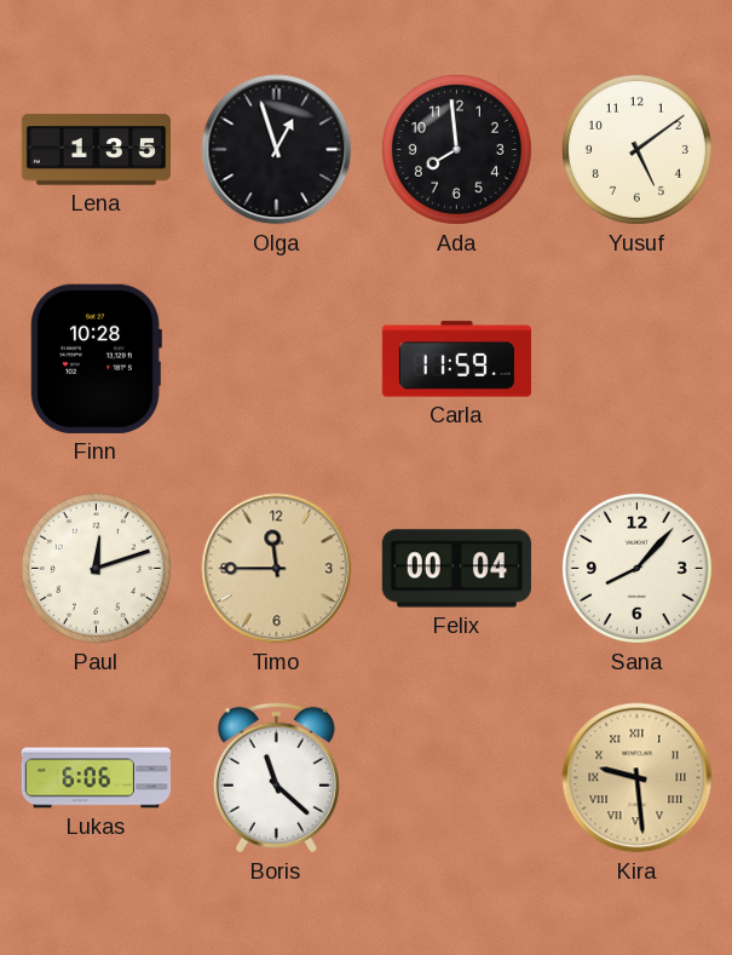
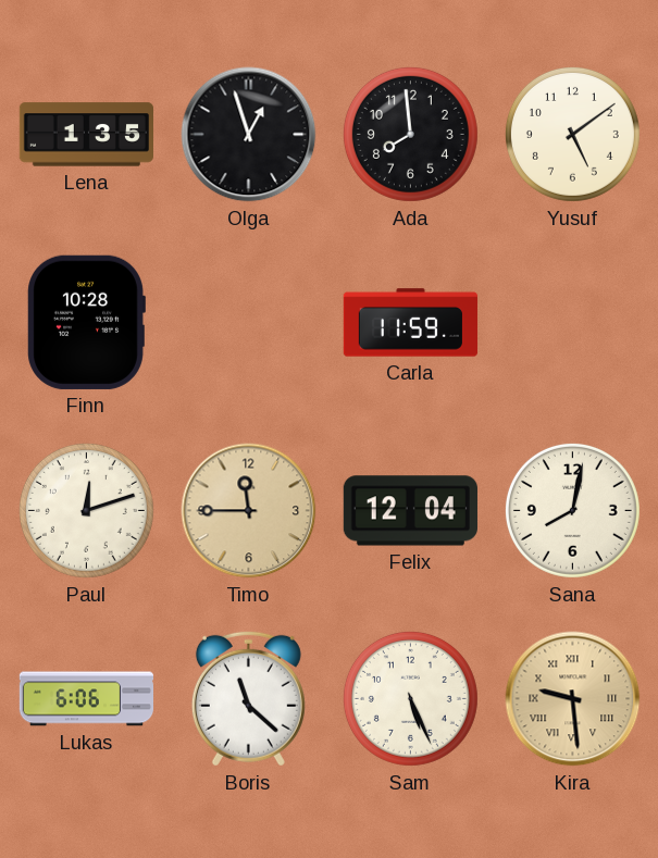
Felix: 00:04 -> 12:04 (410, 511)
Sana: 8:07 -> 8:02 (572, 510)
Sam: none -> 5:26 (410, 698)
